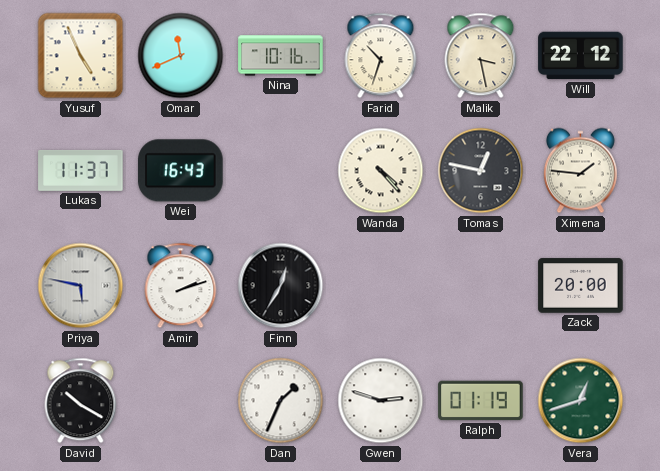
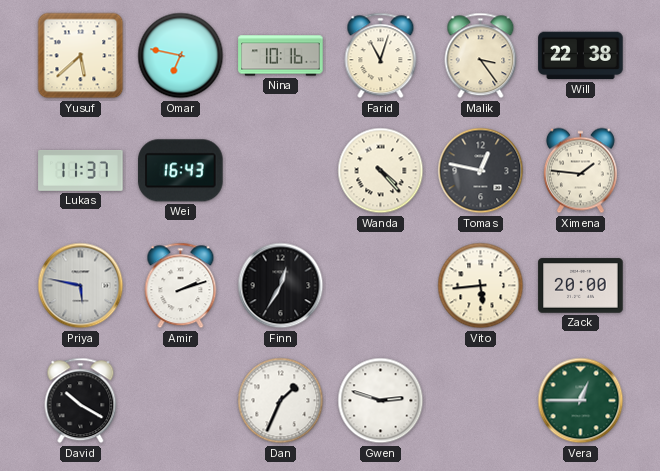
Yusuf: 4:56 -> 5:38 (81, 56)
Omar: 11:41 -> 6:47 (181, 56)
Farid: 10:33 -> 11:03 (381, 56)
Malik: 3:28 -> 3:24 (481, 56)
Will: 22:12 -> 22:38 (581, 56)
Vito: none -> 5:44 (481, 286)
Ralph: 01:19 -> none (481, 401)
Vera: 12:42 -> 12:45 (581, 401)
